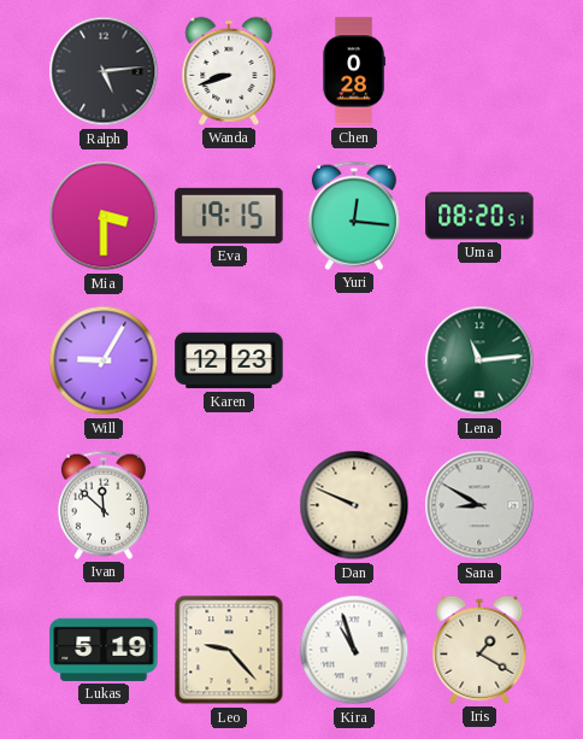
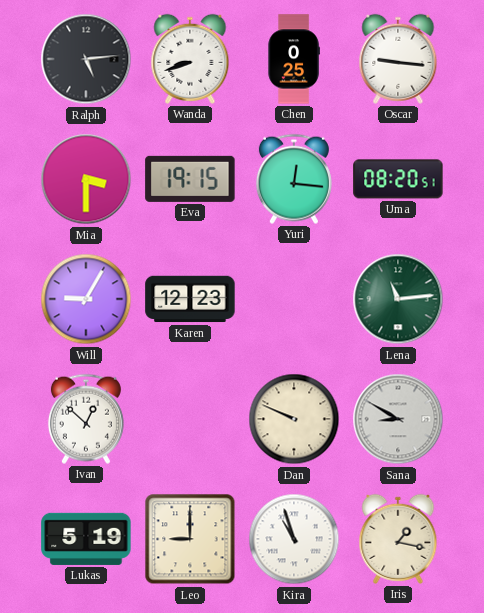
Chen: 0:28 -> 0:25 (294, 59)
Oscar: none -> 9:16 (398, 59)
Ivan: 11:52 -> 12:52 (86, 419)
Leo: 9:23 -> 9:00 (190, 539)
Iris: 1:20 -> 1:17 (398, 539)
